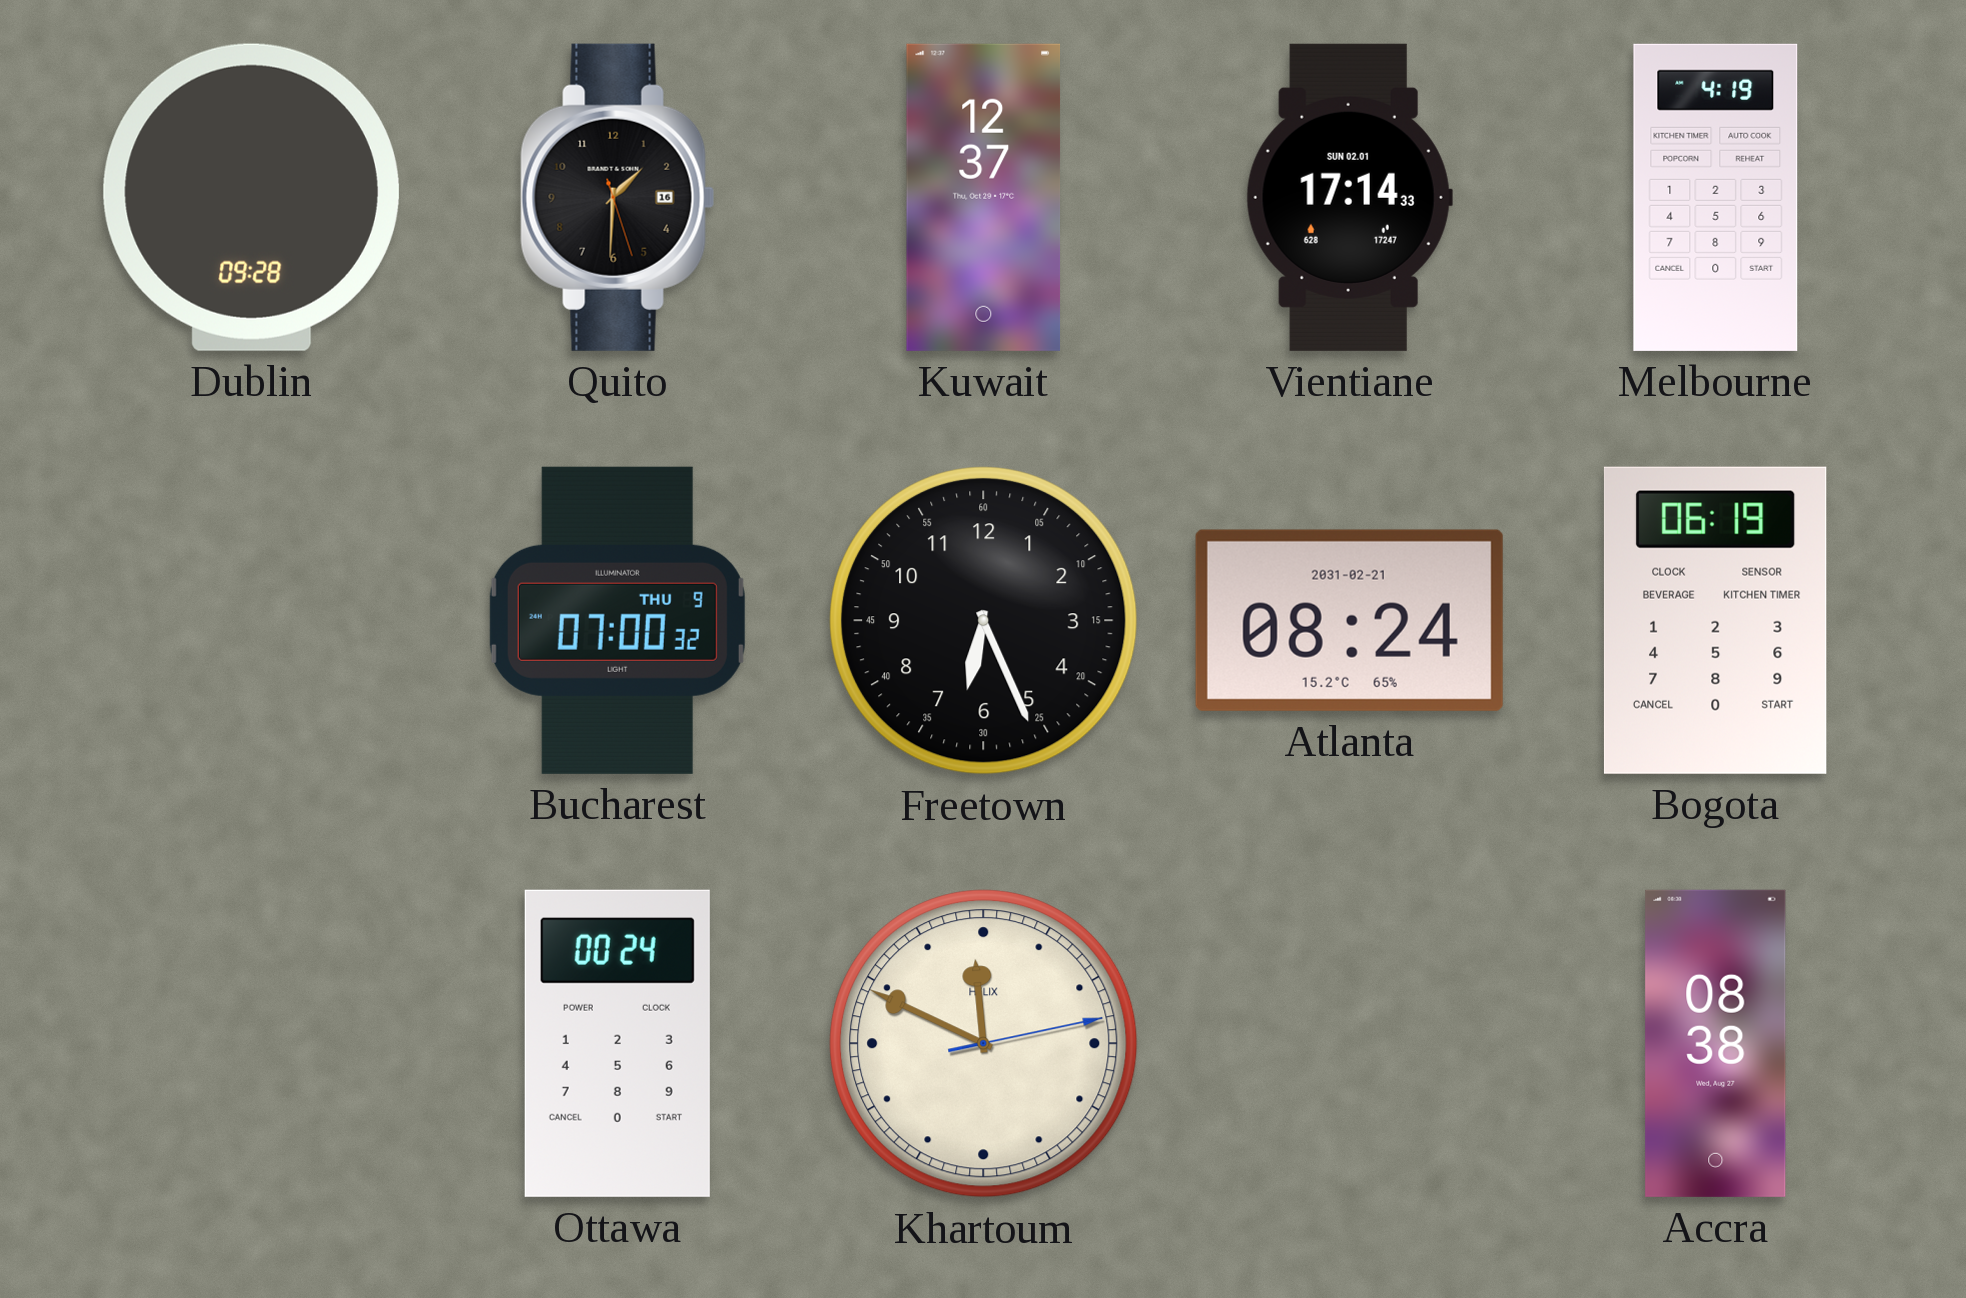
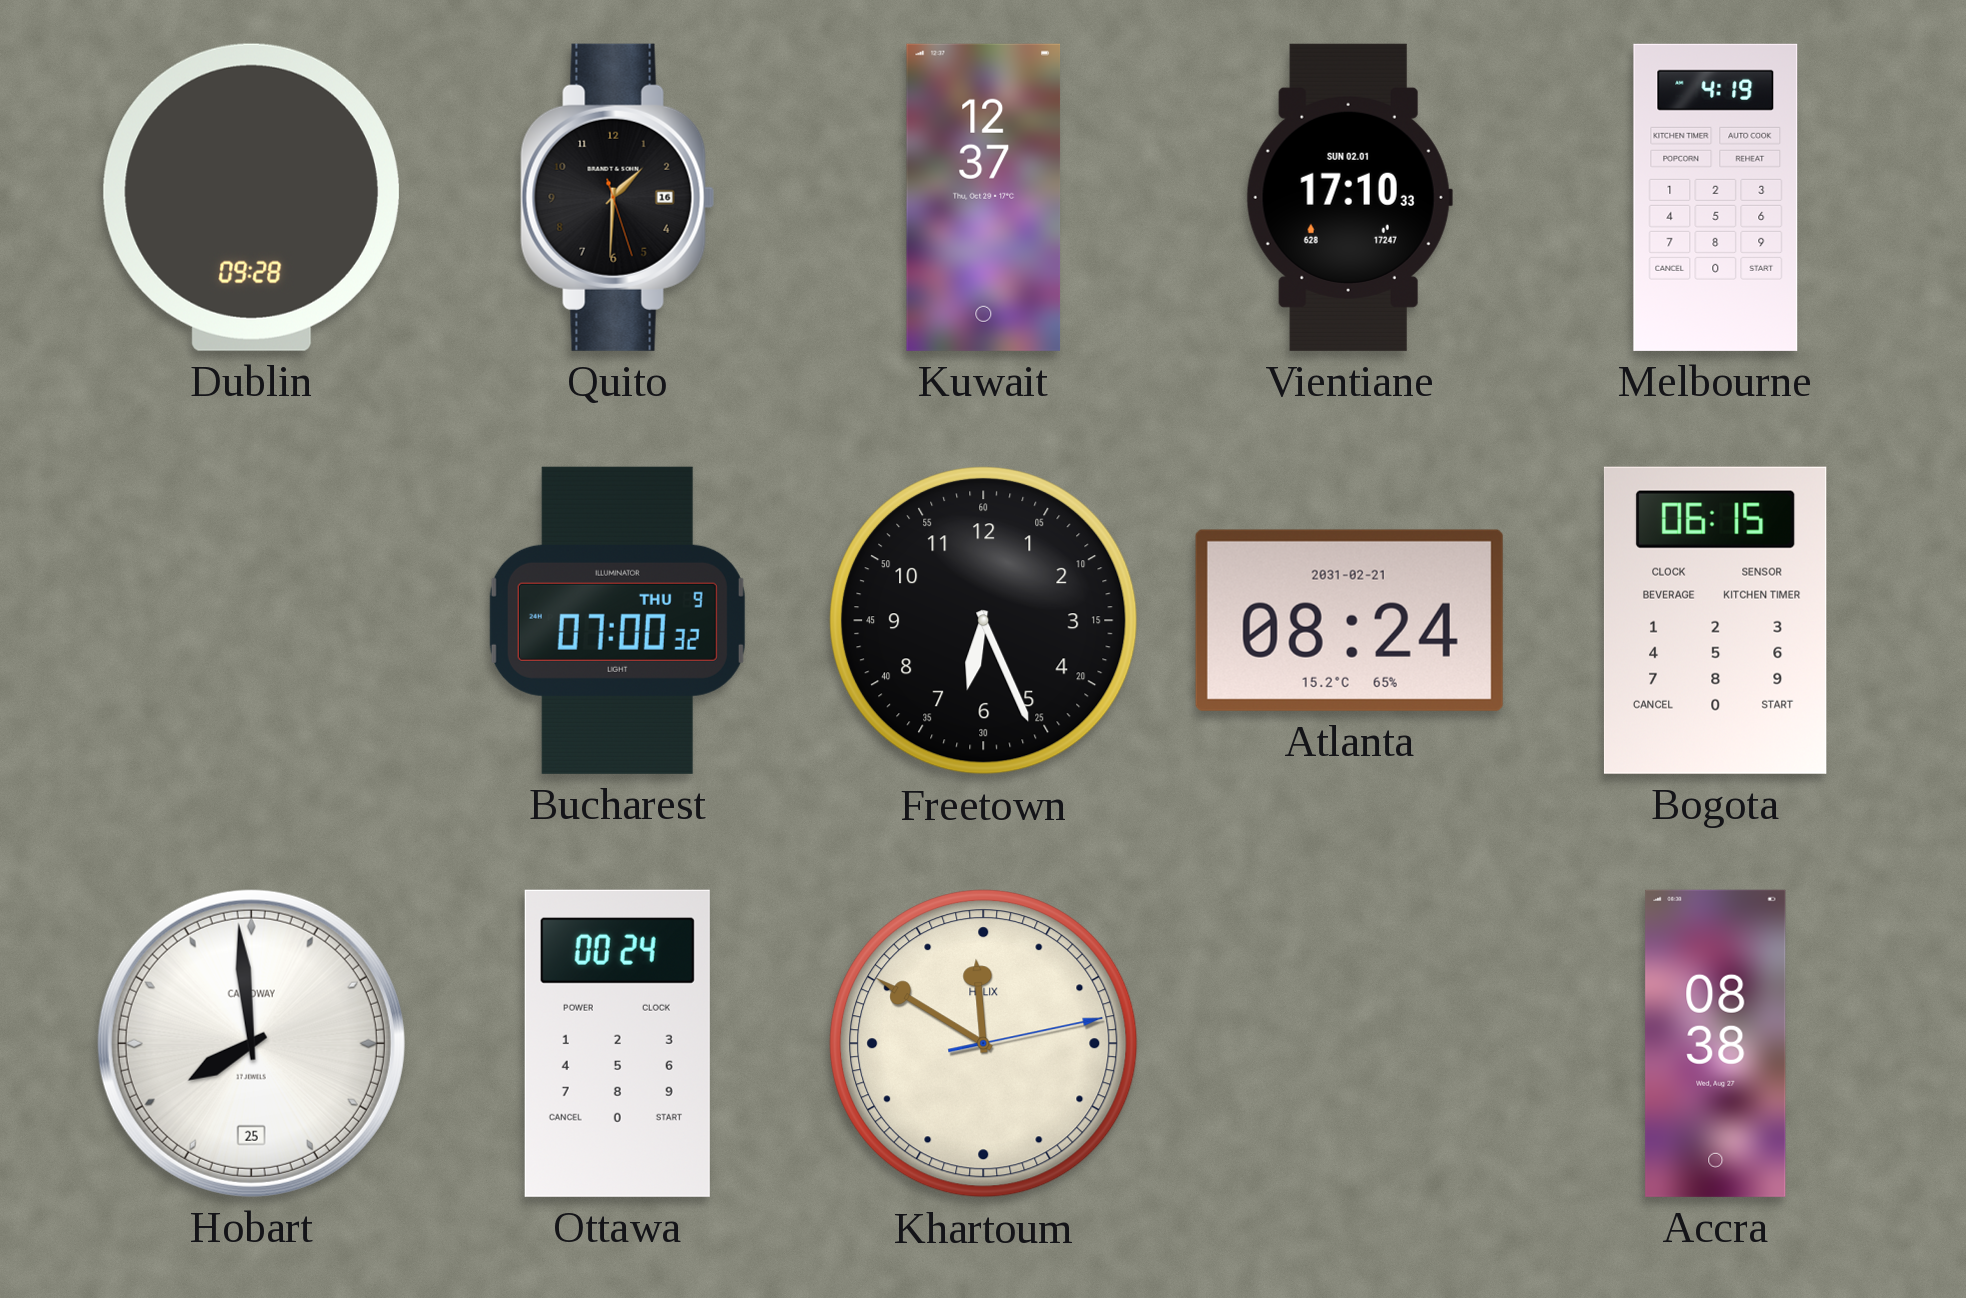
Vientiane: 17:14 -> 17:10 (1349, 197)
Bogota: 06:19 -> 06:15 (1715, 620)
Hobart: none -> 7:59 (251, 1043)
Khartoum: 11:49 -> 11:50 (984, 1044)
